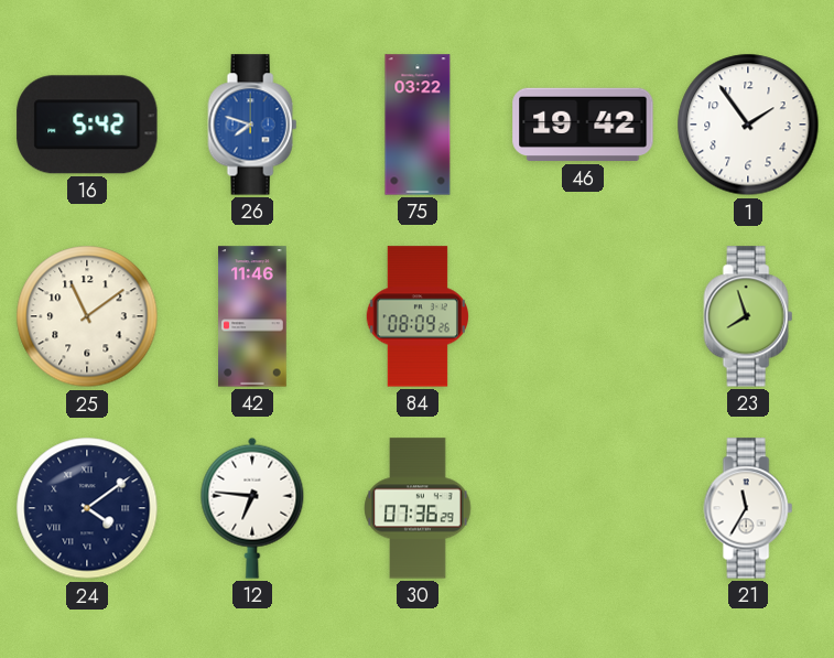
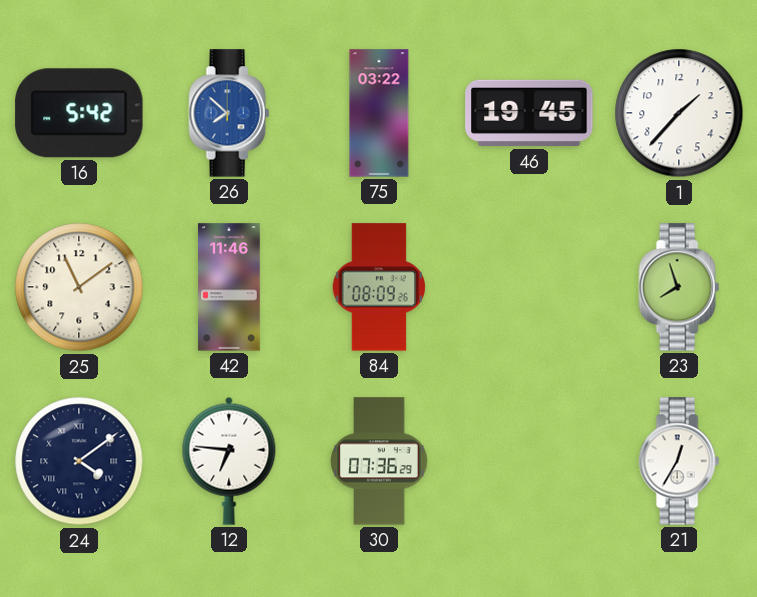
26: 7:48 -> 7:52 (229, 113)
46: 19:42 -> 19:45 (529, 113)
1: 1:54 -> 1:37 (679, 113)
21: 11:35 -> 12:35 (679, 461)
